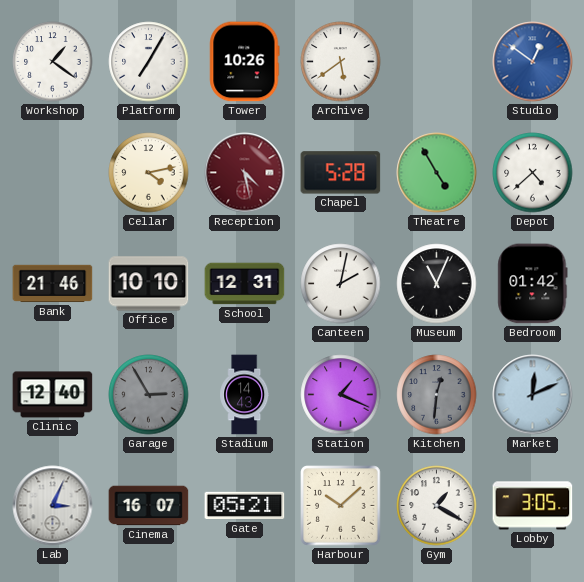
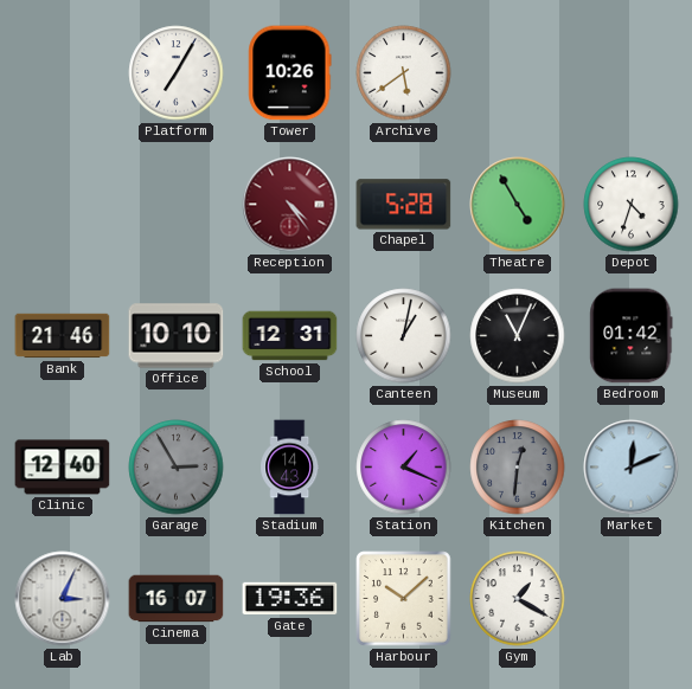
Workshop: 1:21 -> none (53, 62)
Studio: 12:51 -> none (533, 62)
Cellar: 4:13 -> none (149, 173)
Reception: 4:28 -> 4:24 (290, 205)
Depot: 4:38 -> 4:33 (632, 205)
Canteen: 2:02 -> 1:02 (404, 336)
Gate: 05:21 -> 19:36 (290, 599)
Lobby: 3:05 -> none (533, 506)
